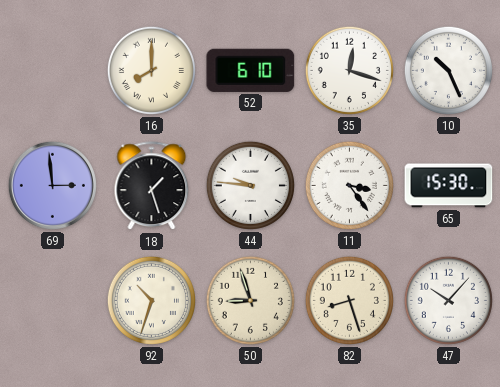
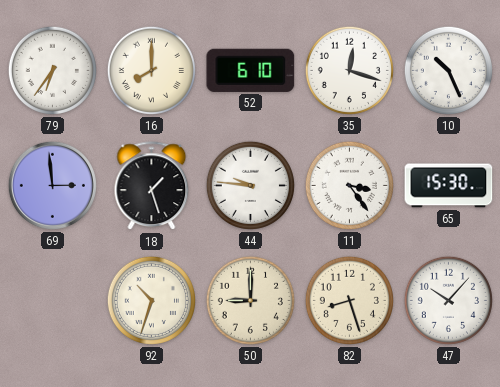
79: none -> 6:36 (52, 70)
50: 8:57 -> 9:00 (250, 300)
